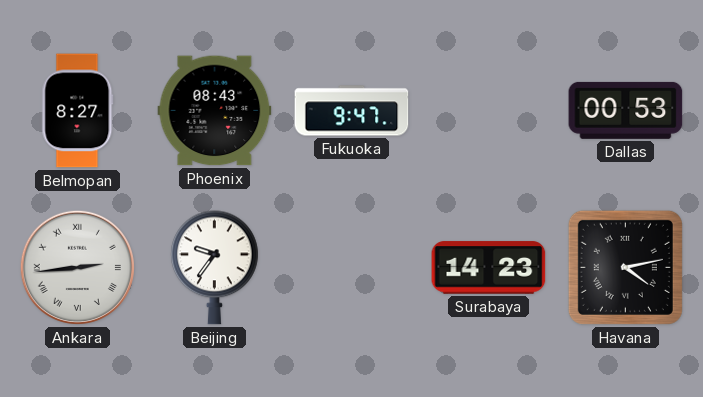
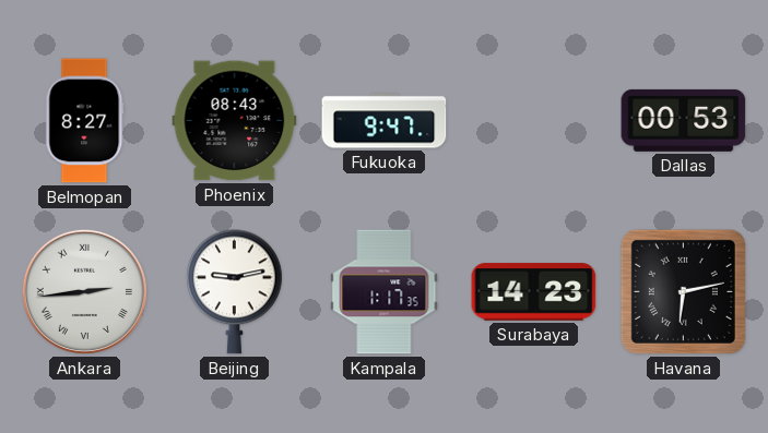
Beijing: 9:36 -> 9:13 (235, 292)
Kampala: none -> 1:17 (385, 292)
Havana: 4:13 -> 6:13 (683, 291)
